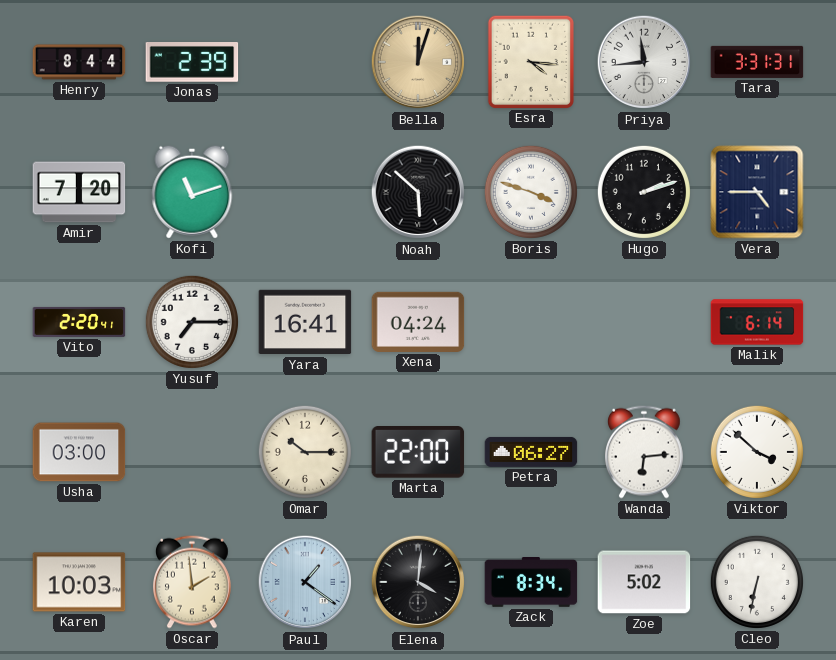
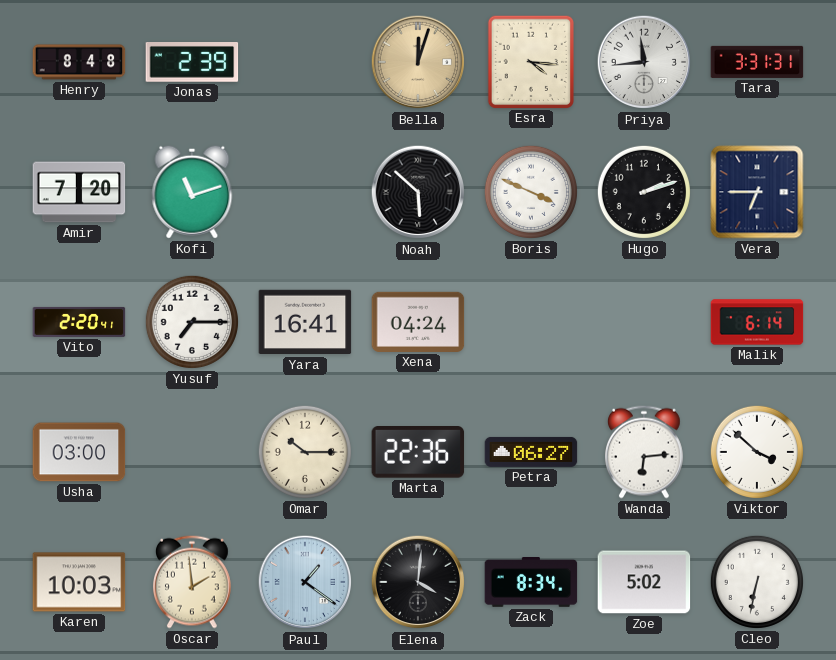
Henry: 8:44 -> 8:48 (79, 62)
Boris: 3:48 -> 3:49 (531, 192)
Vera: 4:45 -> 6:45 (757, 192)
Marta: 22:00 -> 22:36 (418, 453)
